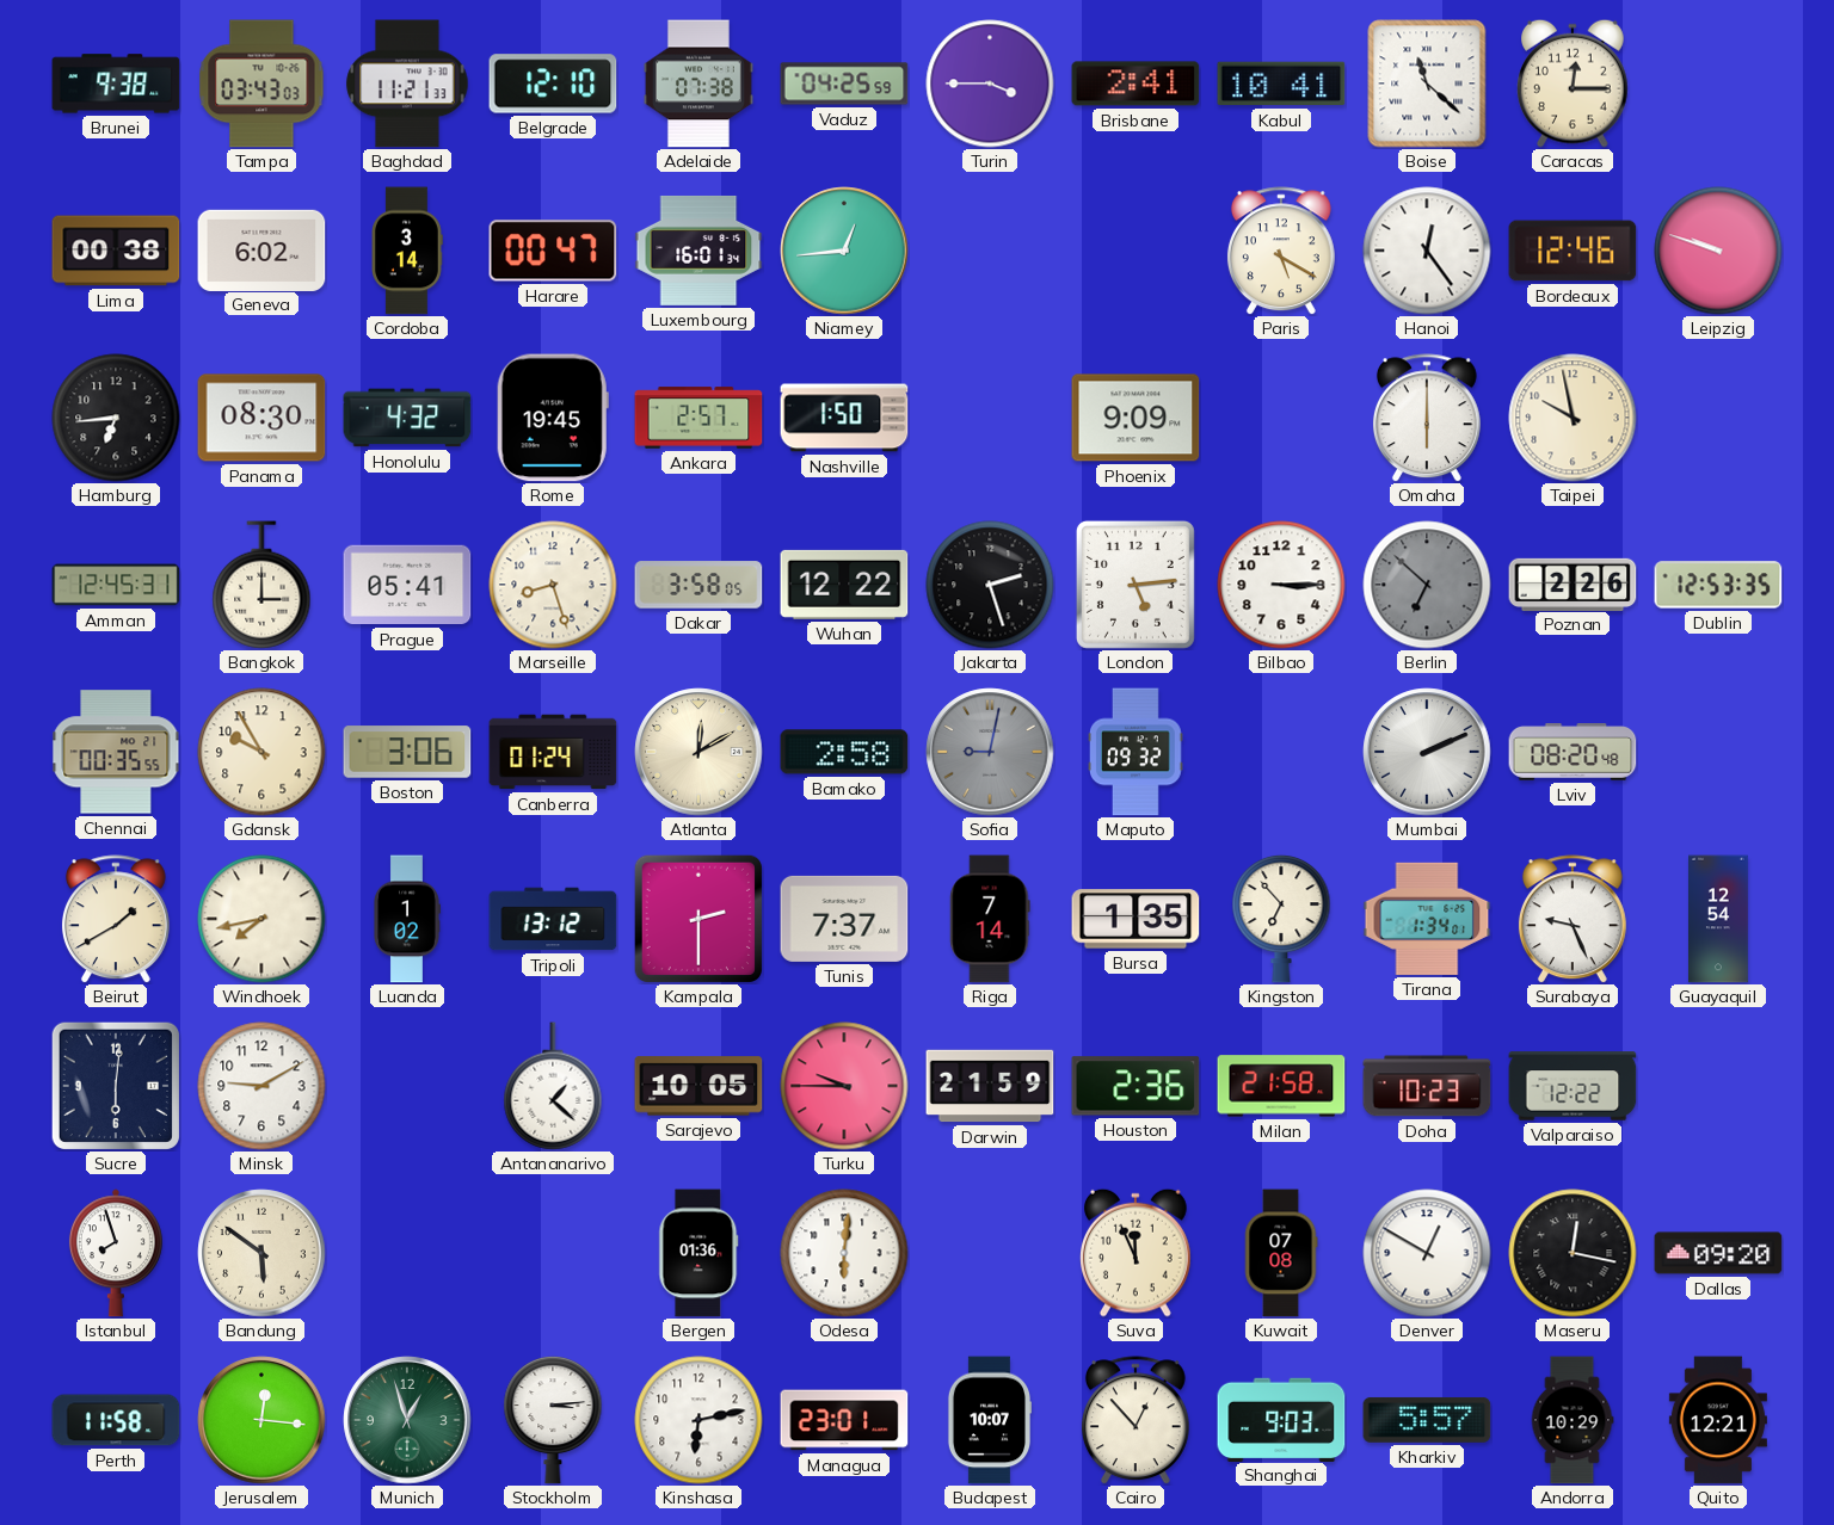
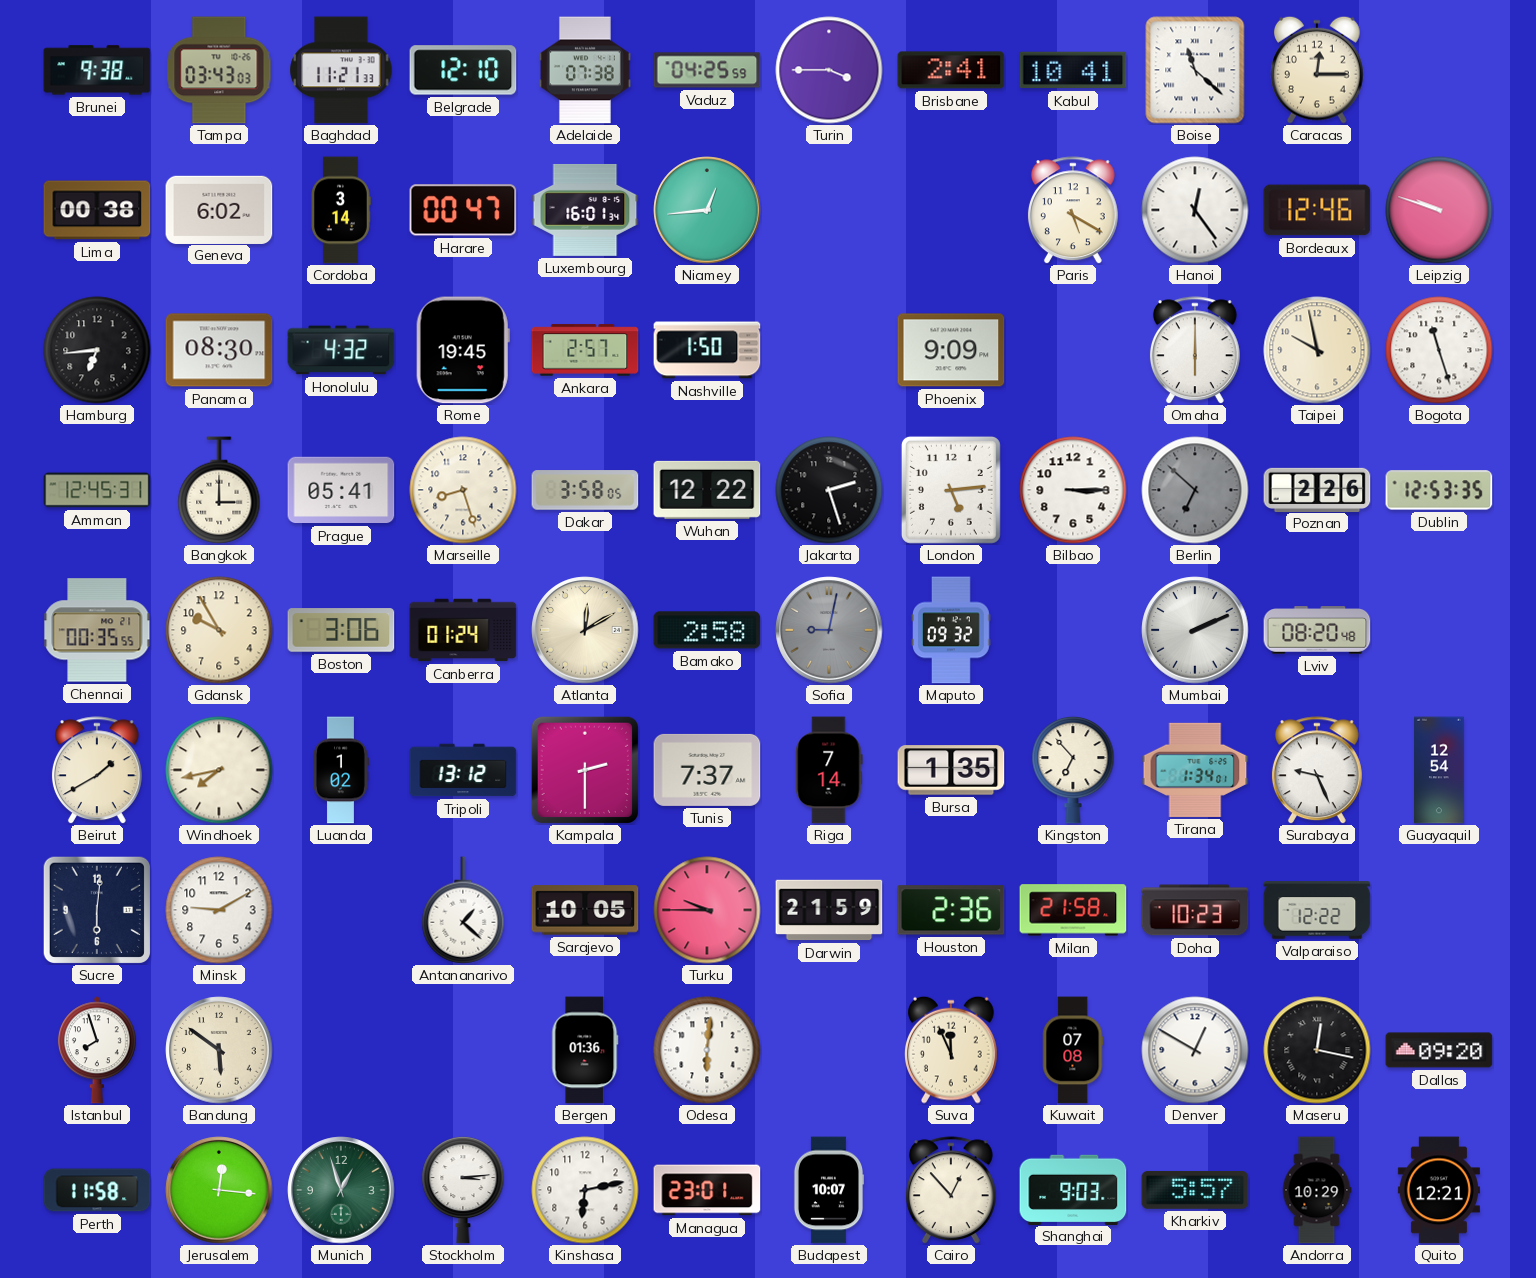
Bogota: none -> 11:27 (1439, 350)
